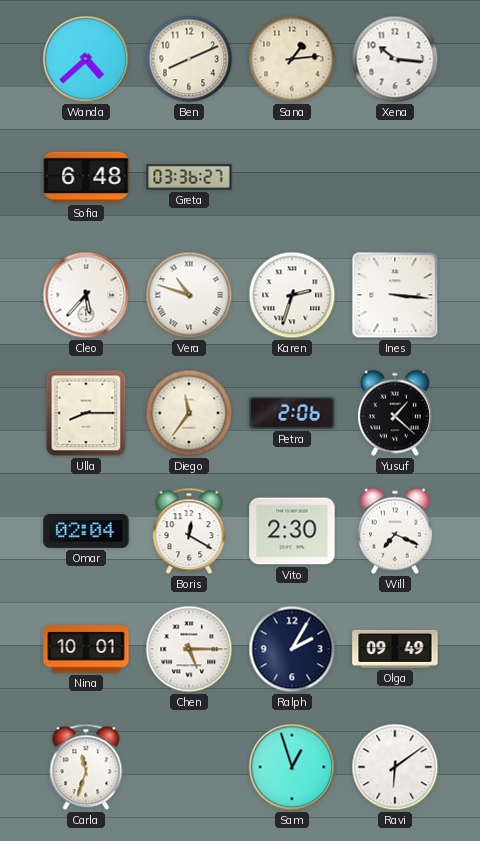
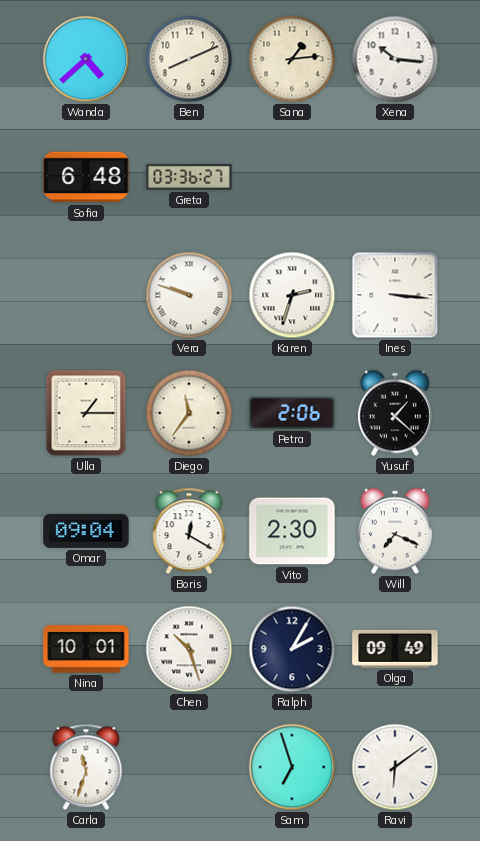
Cleo: 5:37 -> none (86, 295)
Vera: 10:48 -> 9:48 (189, 295)
Ulla: 8:15 -> 1:15 (86, 413)
Omar: 02:04 -> 09:04 (86, 531)
Chen: 5:15 -> 10:27 (189, 649)
Sam: 12:57 -> 6:57 (292, 767)
